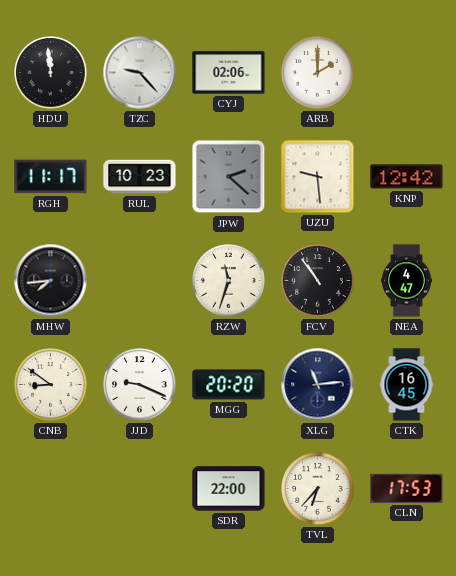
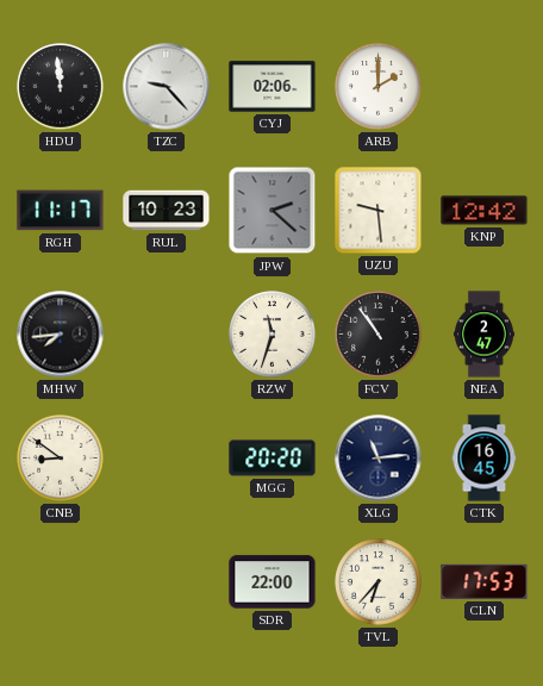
NEA: 4:47 -> 2:47 (485, 335)
JJD: 9:19 -> none (140, 385)
